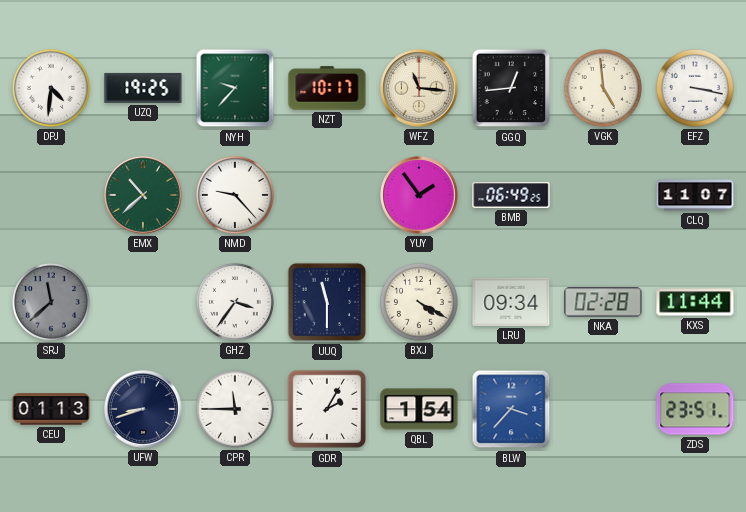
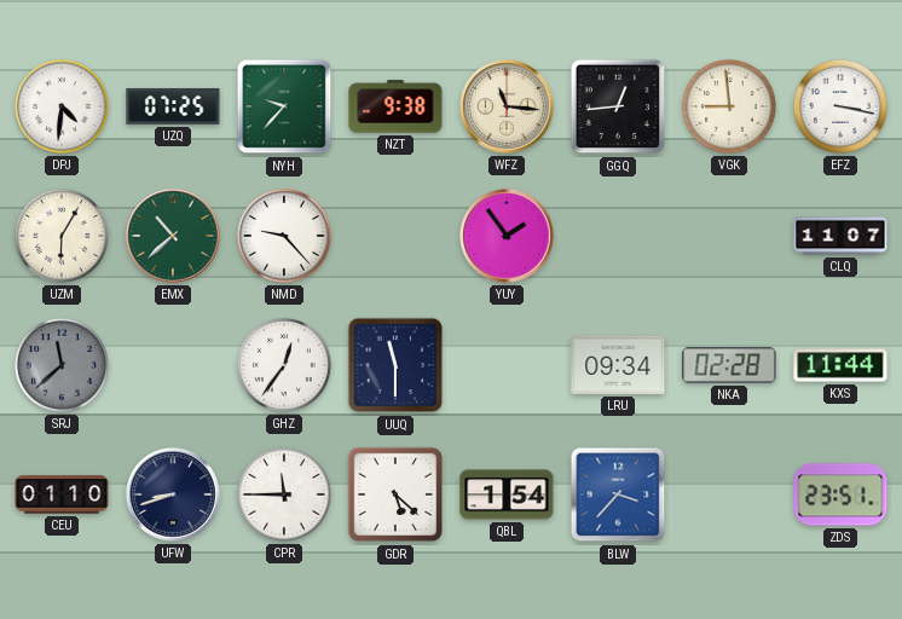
UZQ: 19:25 -> 07:25 (173, 106)
NZT: 10:17 -> 9:38 (395, 106)
VGK: 4:59 -> 8:59 (729, 106)
UZM: none -> 6:05 (62, 236)
BMB: 06:49 -> none (511, 196)
GHZ: 3:36 -> 12:36 (284, 365)
BXJ: 4:20 -> none (419, 302)
CEU: 01:13 -> 01:10 (62, 494)
GDR: 2:05 -> 5:22 (395, 494)
